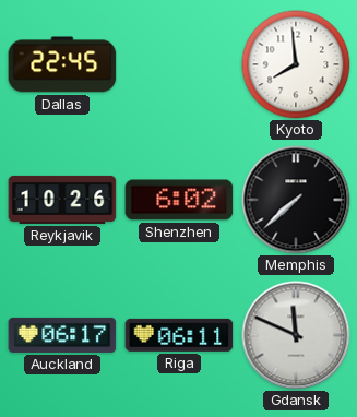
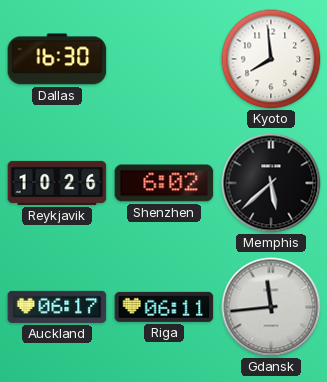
Dallas: 22:45 -> 16:30 (57, 59)
Memphis: 7:38 -> 5:38 (271, 183)
Gdansk: 11:49 -> 11:44 (271, 307)
